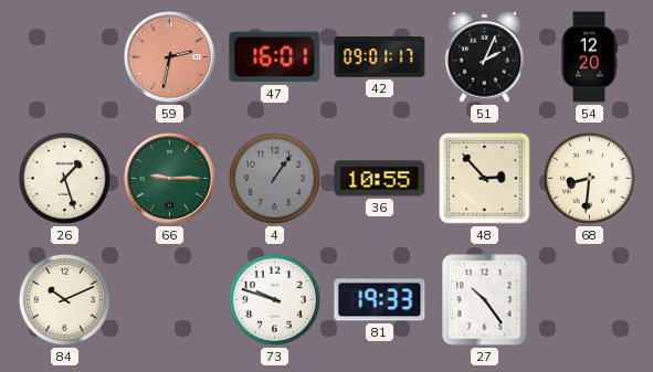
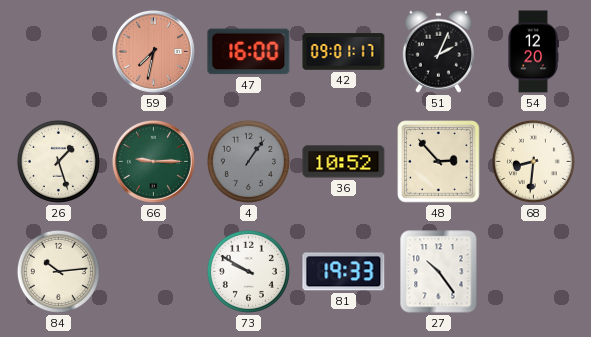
59: 2:32 -> 7:32 (154, 52)
47: 16:01 -> 16:00 (249, 52)
36: 10:55 -> 10:52 (344, 162)
84: 10:11 -> 10:14 (58, 271)
73: 9:48 -> 9:50 (248, 271)
